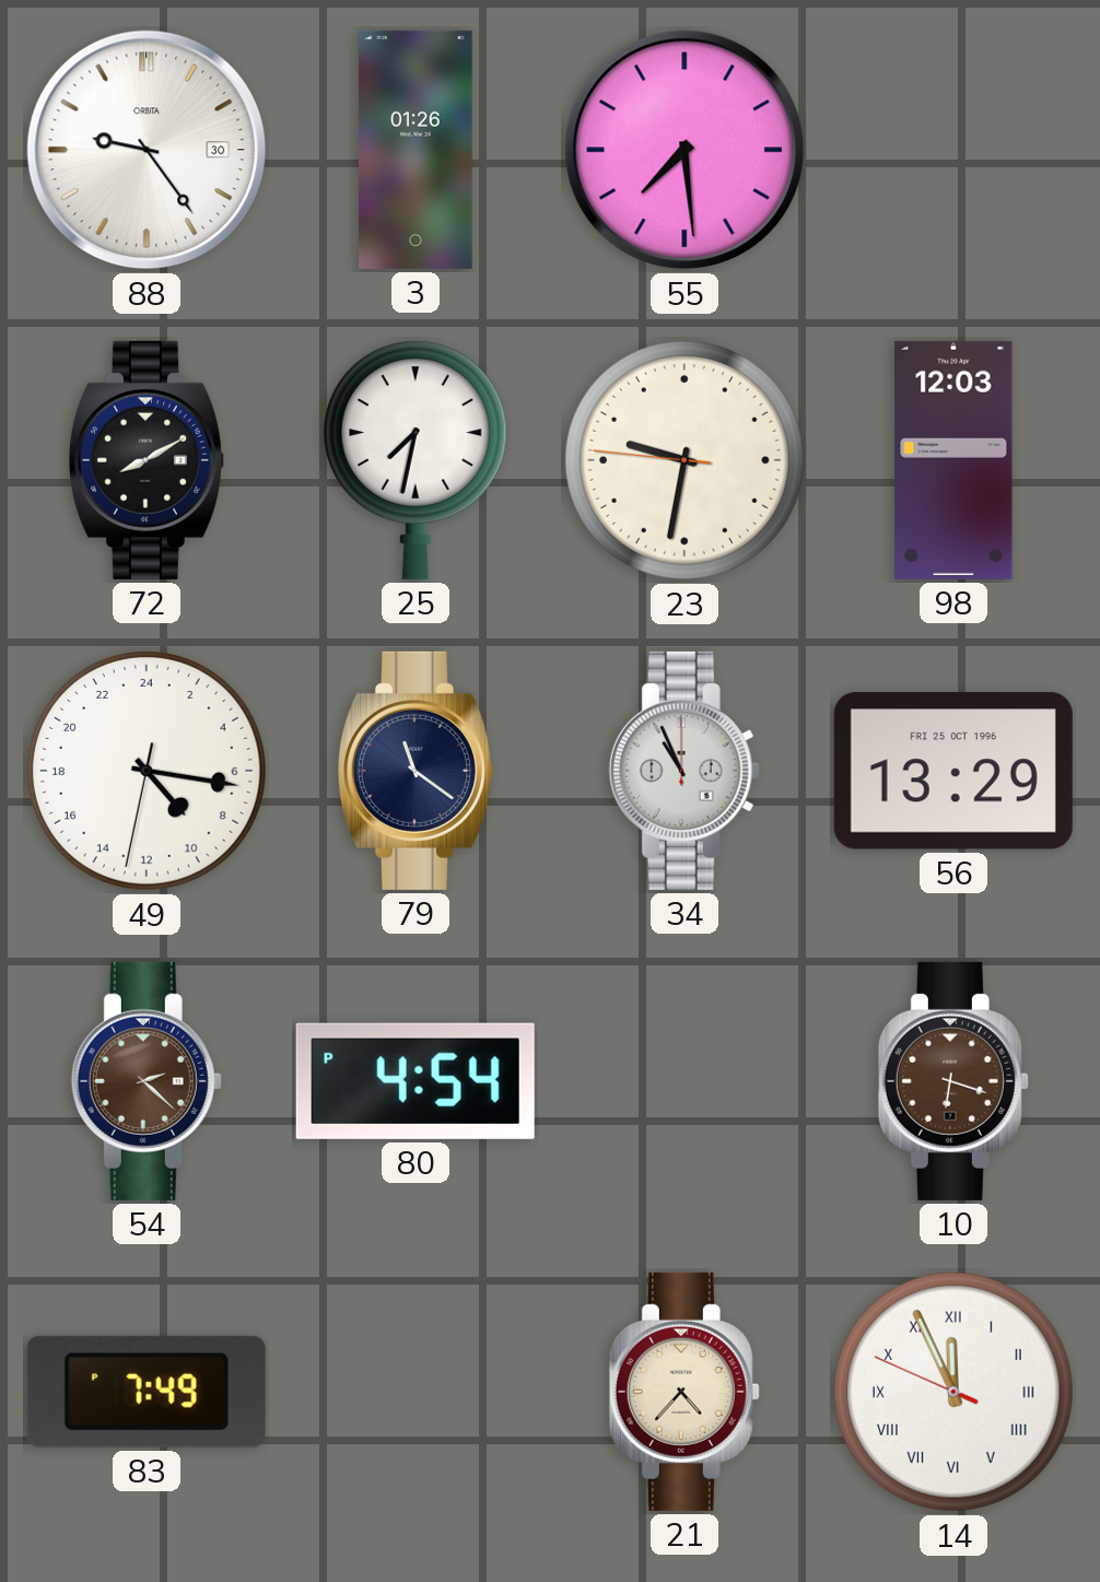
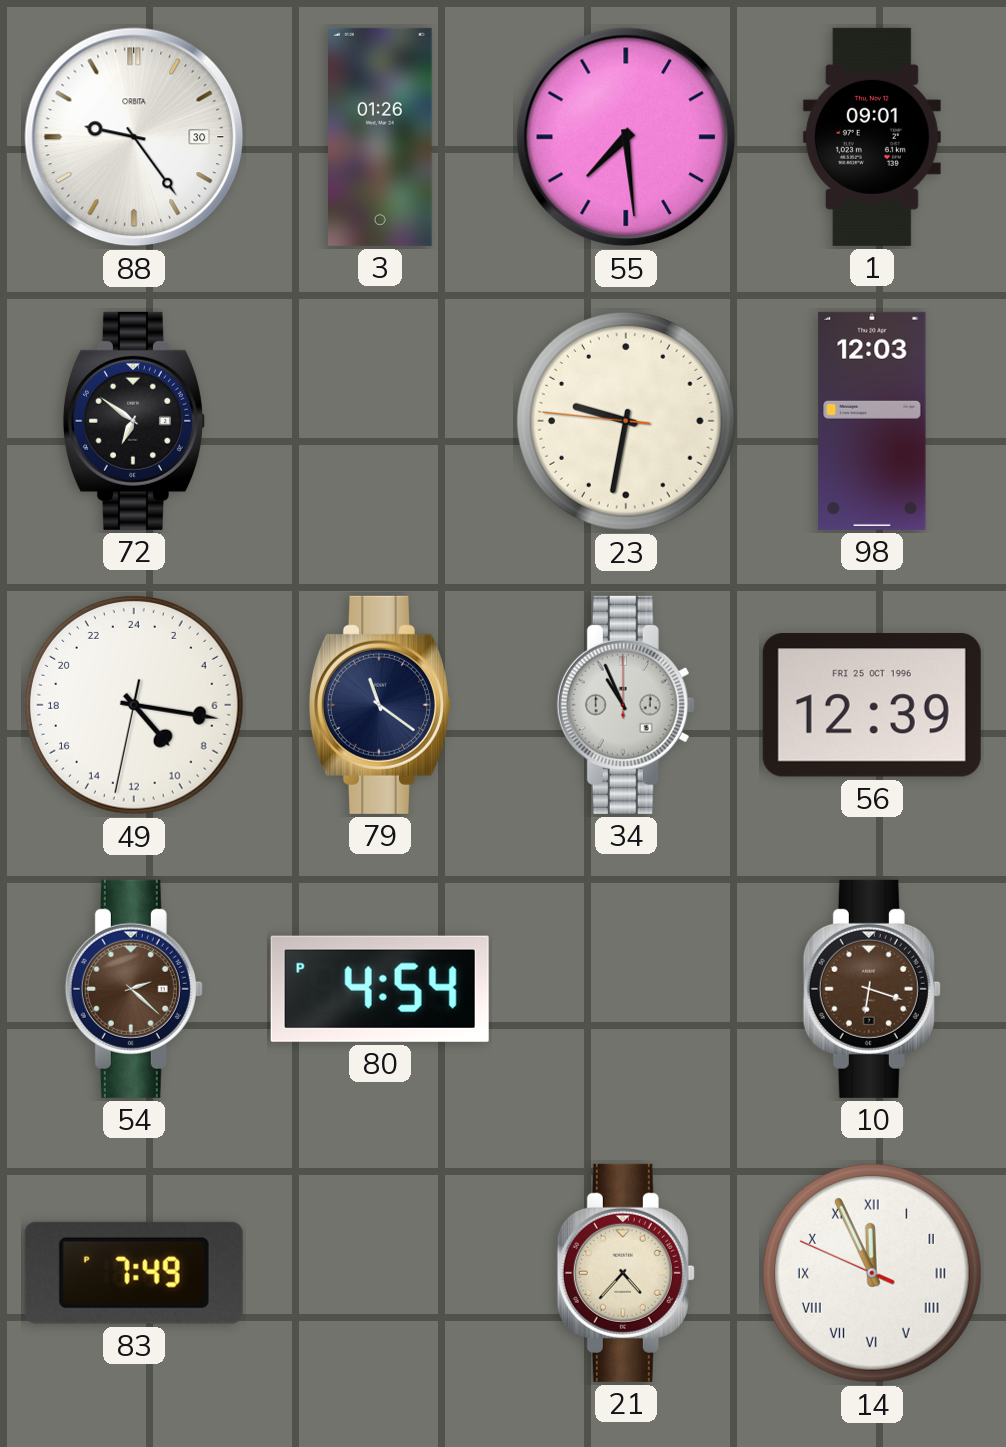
1: none -> 09:01 (872, 137)
72: 8:10 -> 6:51 (134, 421)
25: 7:32 -> none (416, 460)
56: 13:29 -> 12:39 (872, 705)
